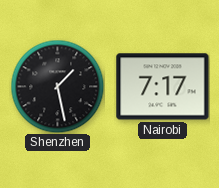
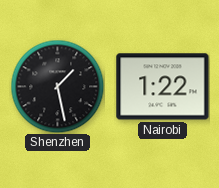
Nairobi: 7:17 -> 1:22 (163, 87)
